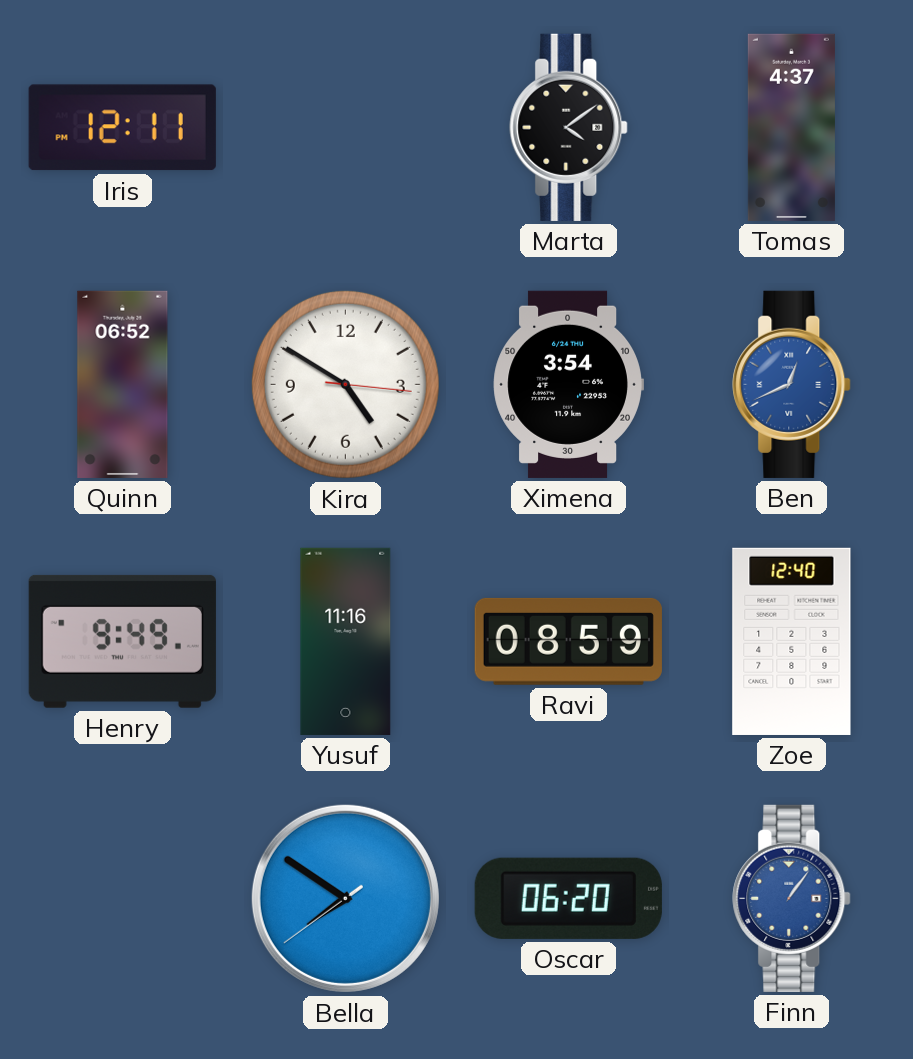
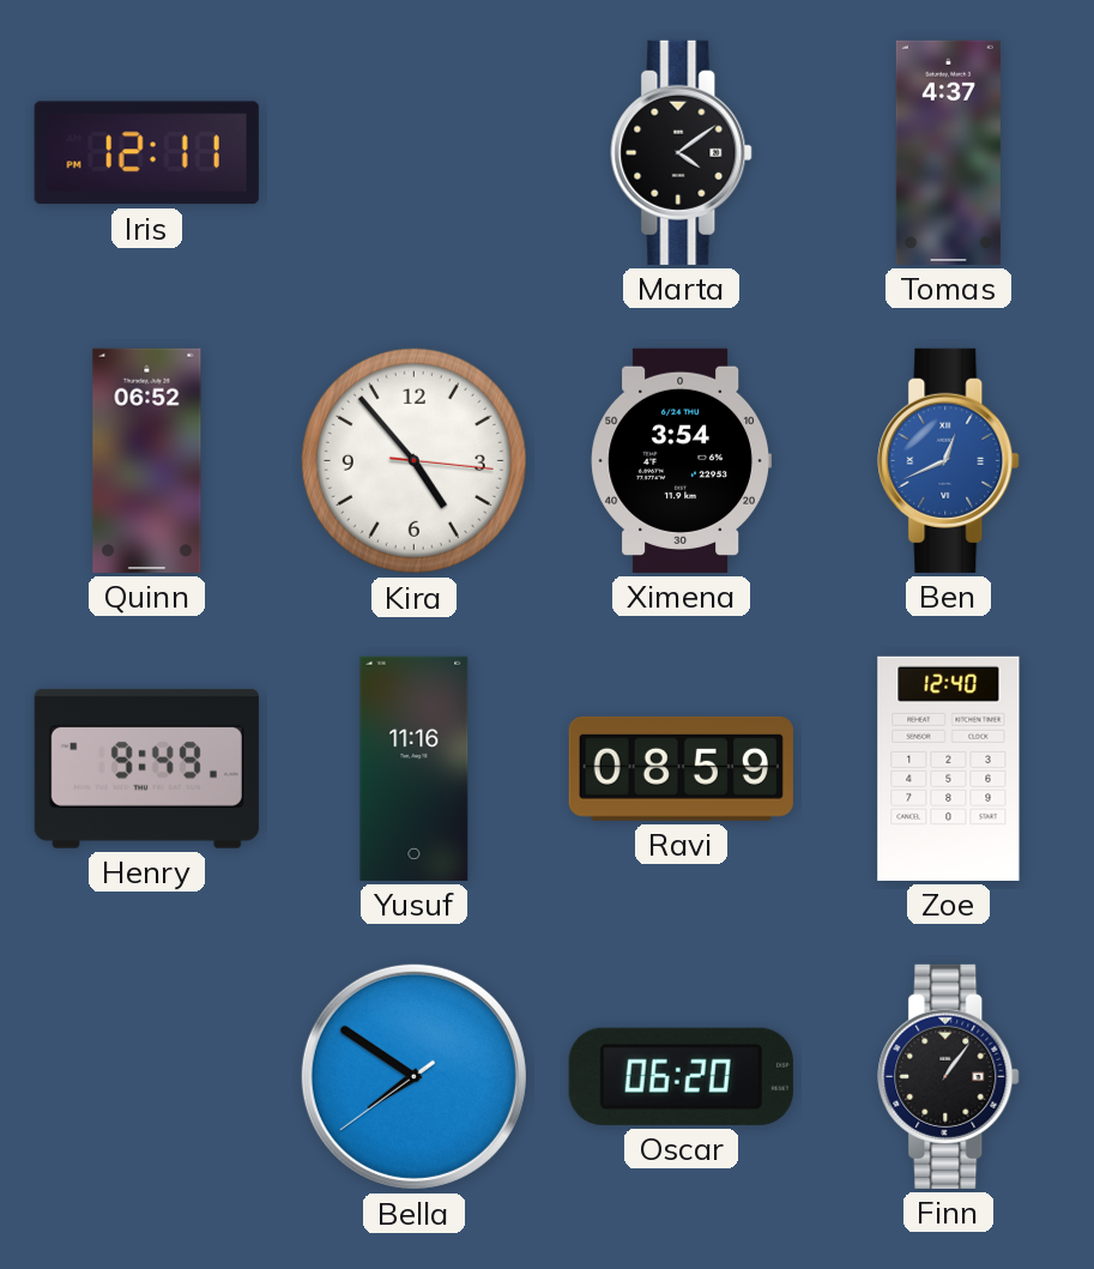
Kira: 4:50 -> 4:53 (413, 460)
Finn dial: blue -> black (949, 1076)
